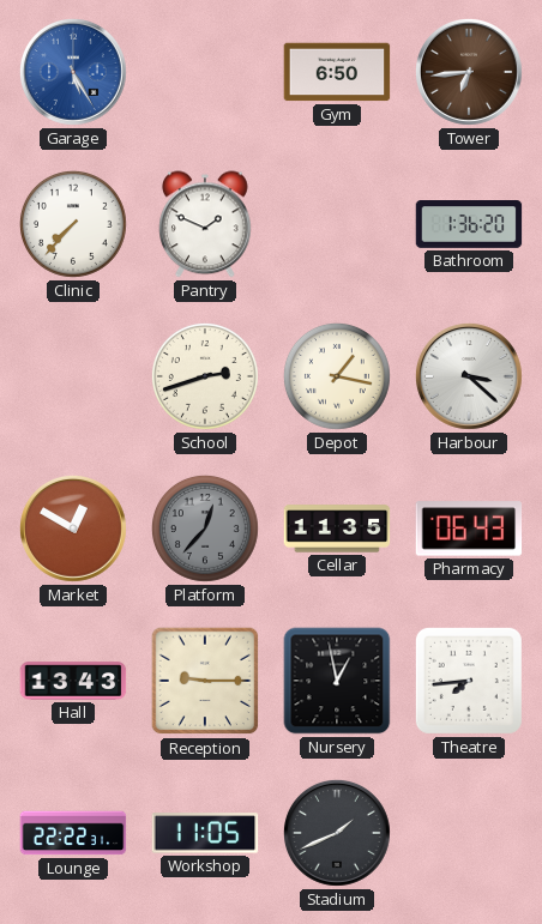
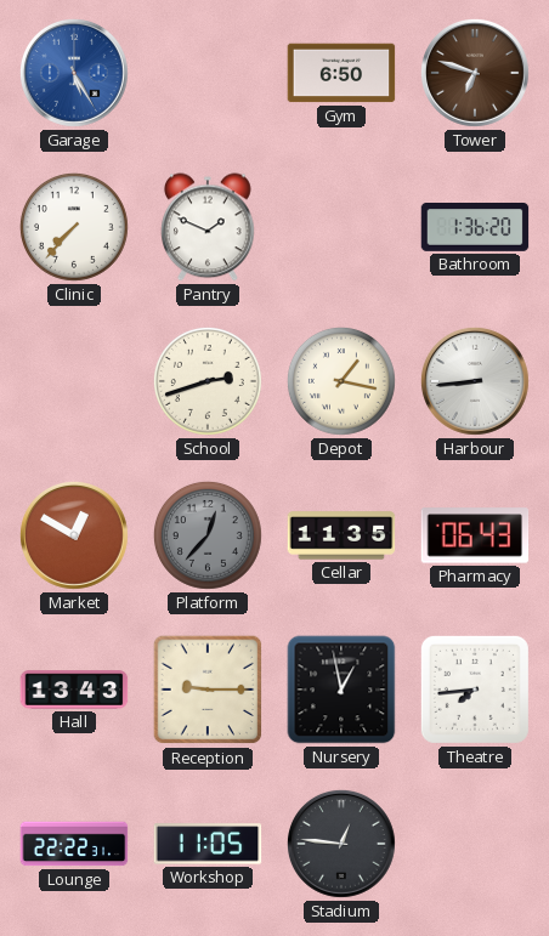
Tower: 6:44 -> 6:48 (475, 73)
Harbour: 3:22 -> 8:44 (475, 381)
Stadium: 1:41 -> 12:46 (341, 844)
